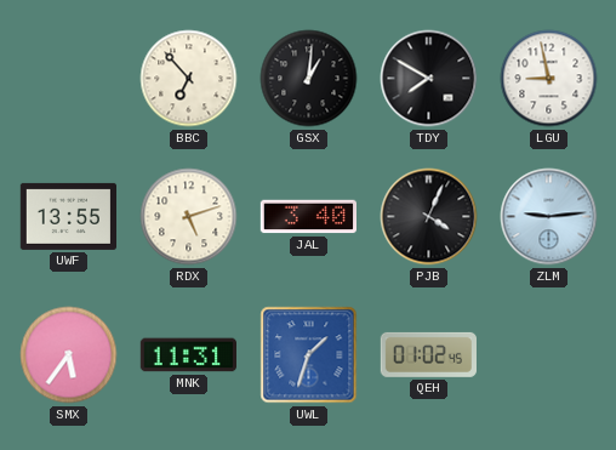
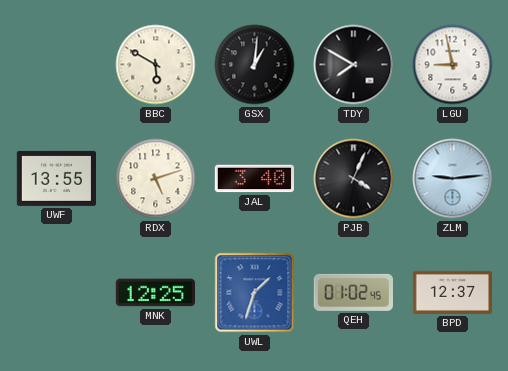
BBC: 6:53 -> 5:50 (156, 65)
SMX: 5:36 -> none (69, 355)
MNK: 11:31 -> 12:25 (155, 293)
BPD: none -> 12:37 (452, 292)
